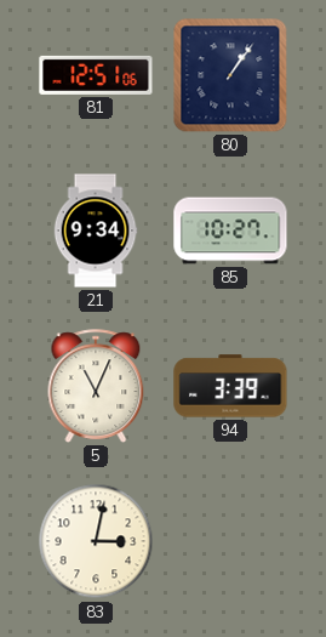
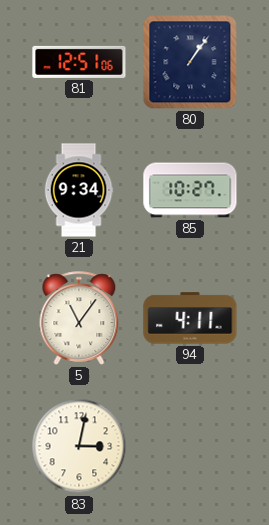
5: 11:04 -> 11:06 (79, 318)
94: 3:39 -> 4:11 (190, 318)
